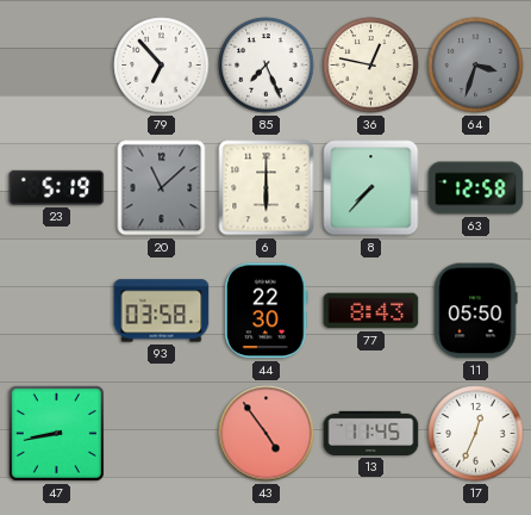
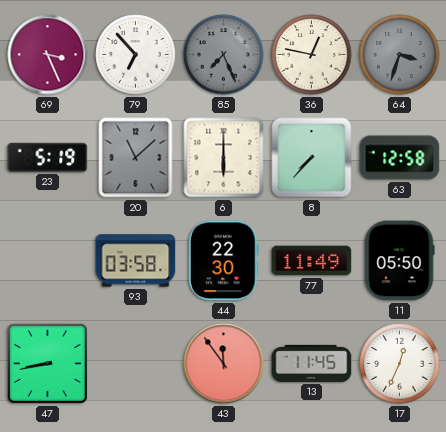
69: none -> 3:26 (48, 55)
85 dial: white -> grey (224, 55)
77: 8:43 -> 11:49 (312, 261)
43: 4:54 -> 11:54 (224, 364)
